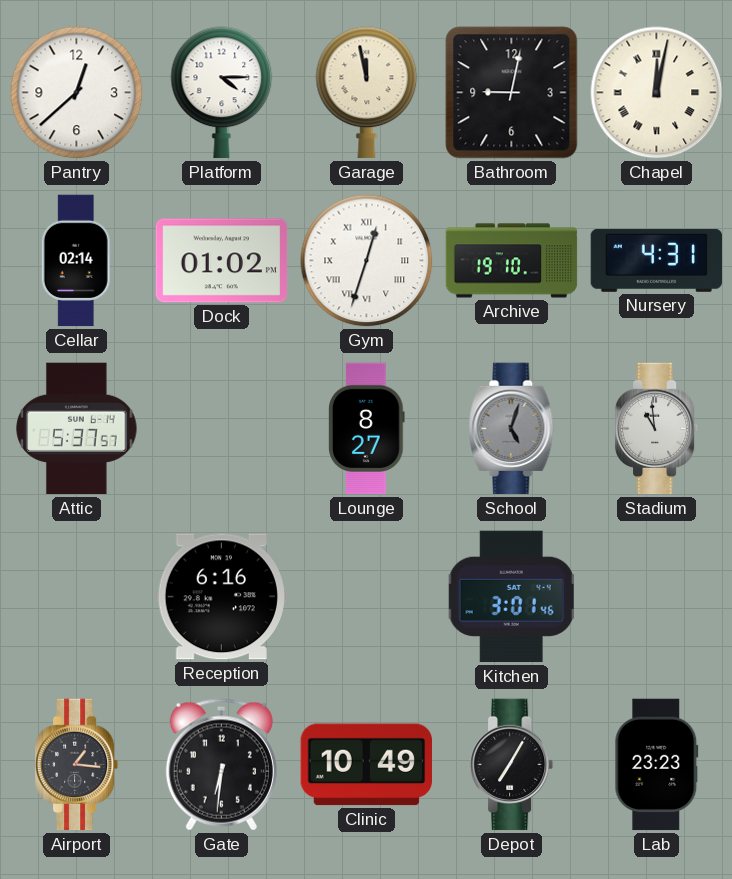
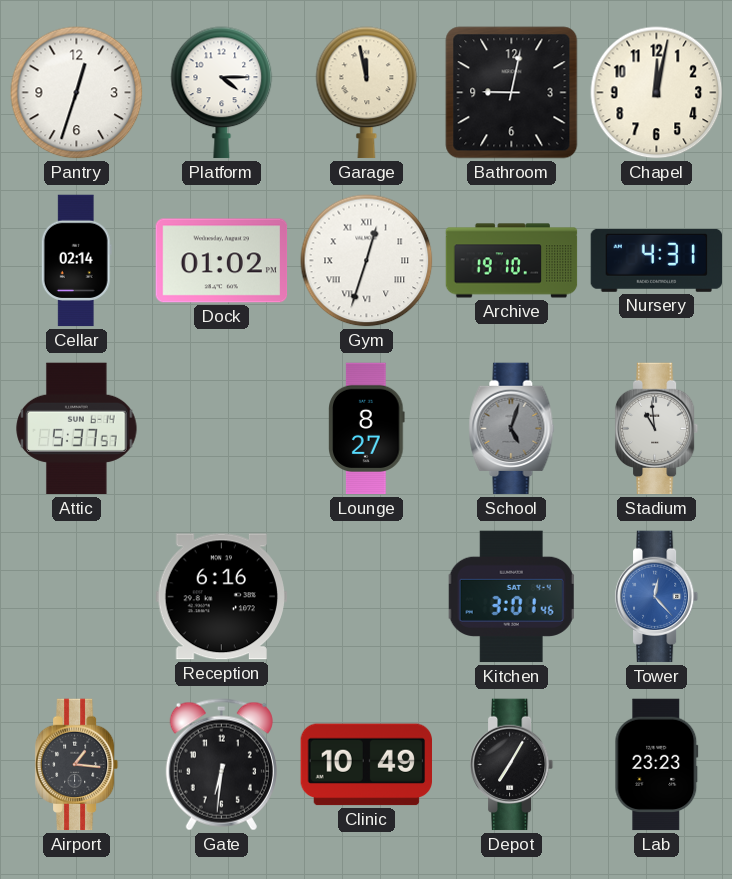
Pantry: 12:38 -> 12:33 (77, 93)
Chapel numerals: Roman -> Arabic (657, 93)
Tower: none -> 12:23 (657, 597)
